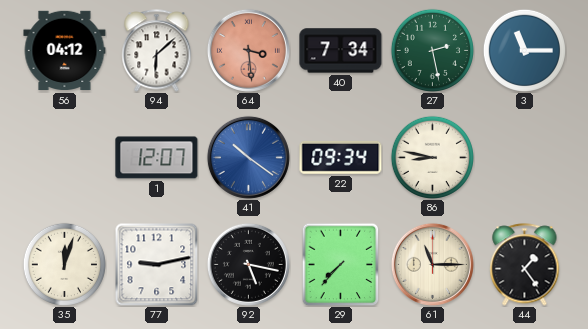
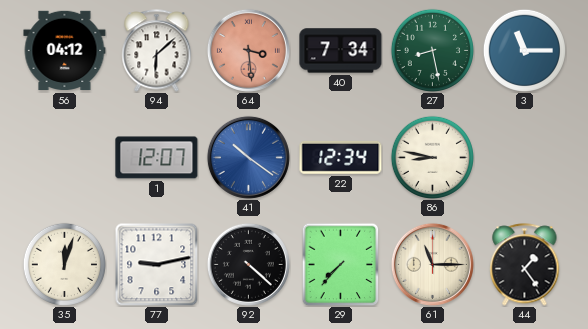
27: 2:28 -> 8:28 (432, 50)
22: 09:34 -> 12:34 (341, 157)
92: 5:17 -> 4:22 (248, 264)
